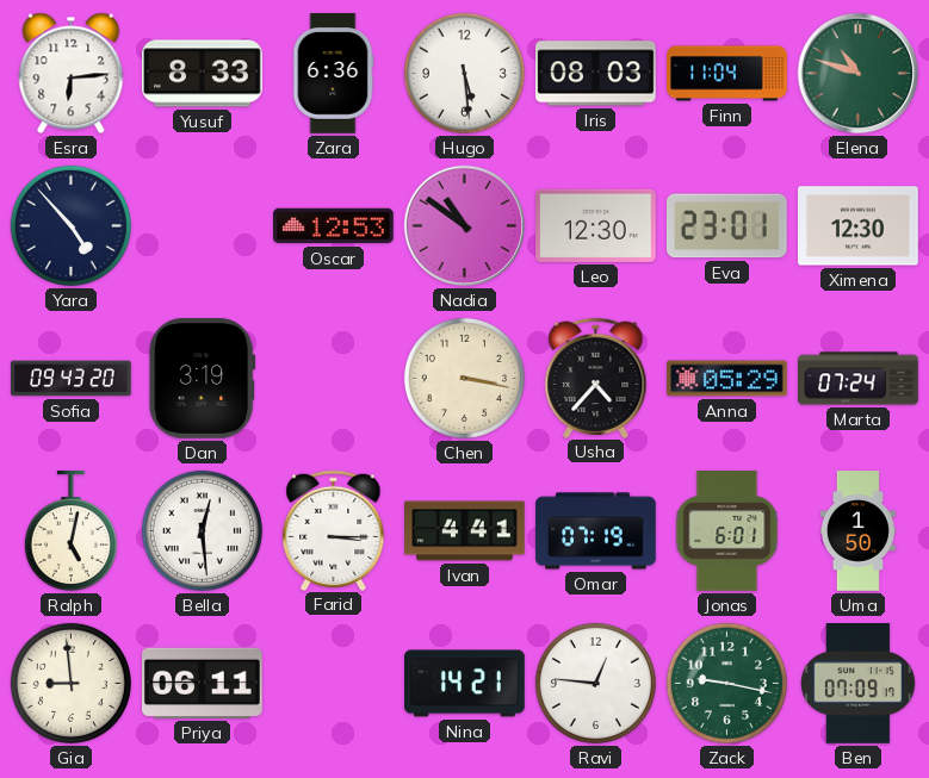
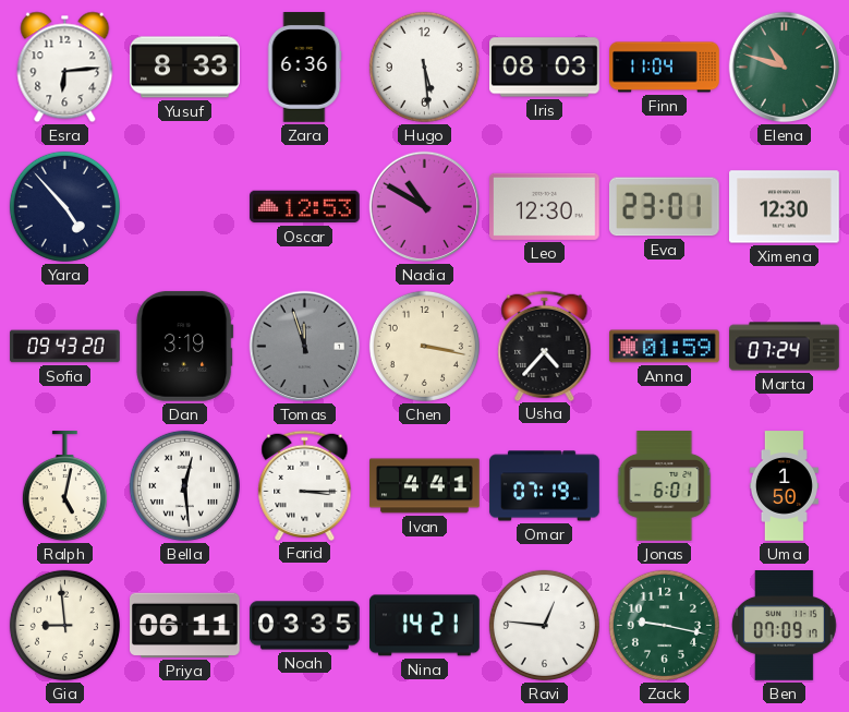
Nadia: 10:51 -> 10:50 (425, 207)
Tomas: none -> 11:57 (305, 347)
Anna: 05:29 -> 01:59 (665, 347)
Noah: none -> 03:35 (305, 626)
